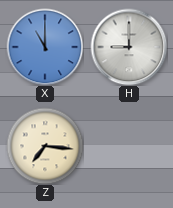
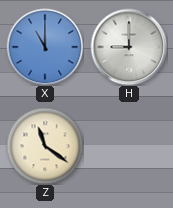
Z: 7:16 -> 11:21 (45, 146)
